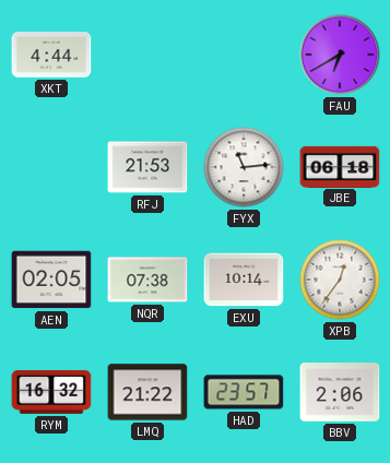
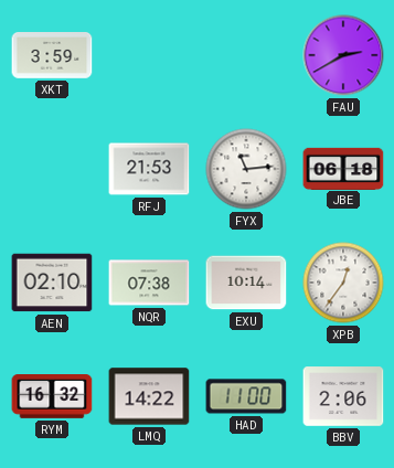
XKT: 4:44 -> 3:59 (52, 56)
FAU: 6:40 -> 2:40 (343, 55)
AEN: 02:05 -> 02:10 (52, 283)
LMQ: 21:22 -> 14:22 (149, 396)
HAD: 23:57 -> 11:00 (246, 396)
